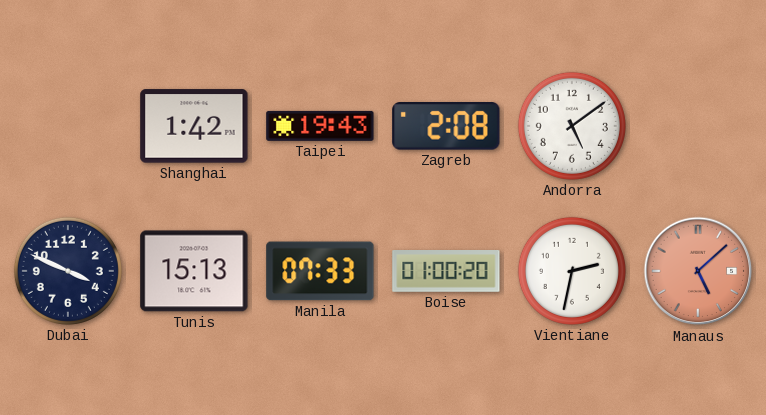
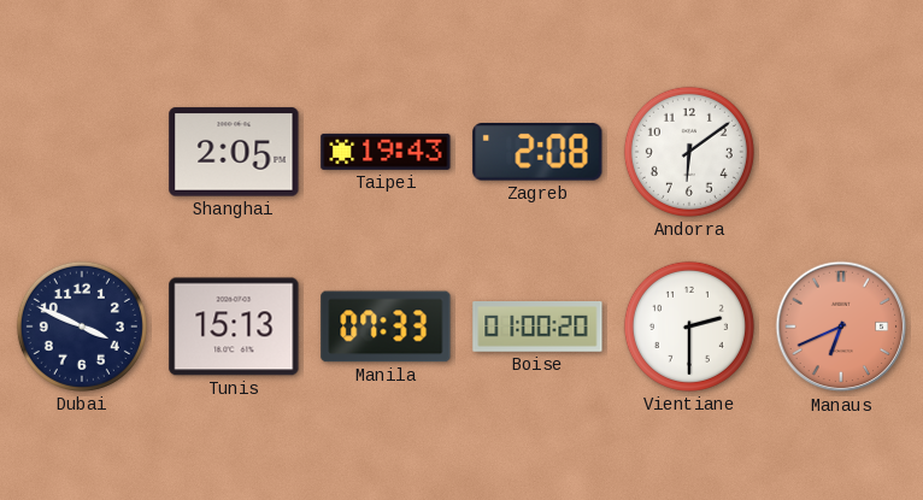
Shanghai: 1:42 -> 2:05 (234, 152)
Andorra: 5:09 -> 6:09 (689, 152)
Vientiane: 2:32 -> 2:30 (689, 327)
Manaus: 5:08 -> 6:41 (841, 327)
